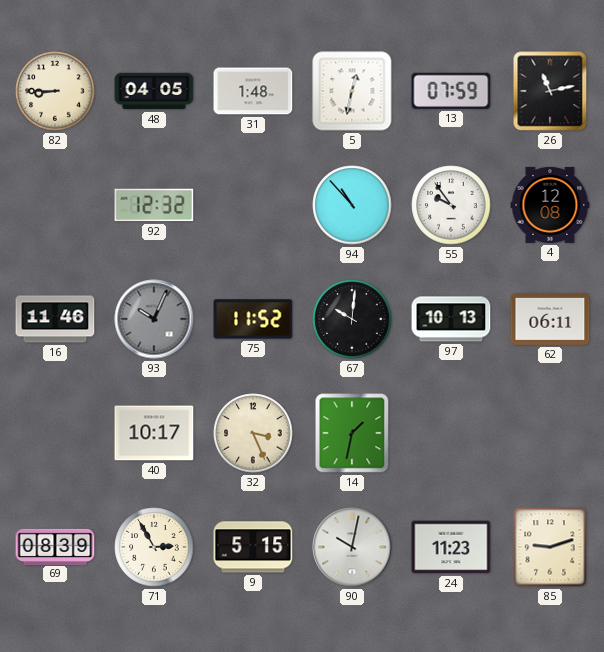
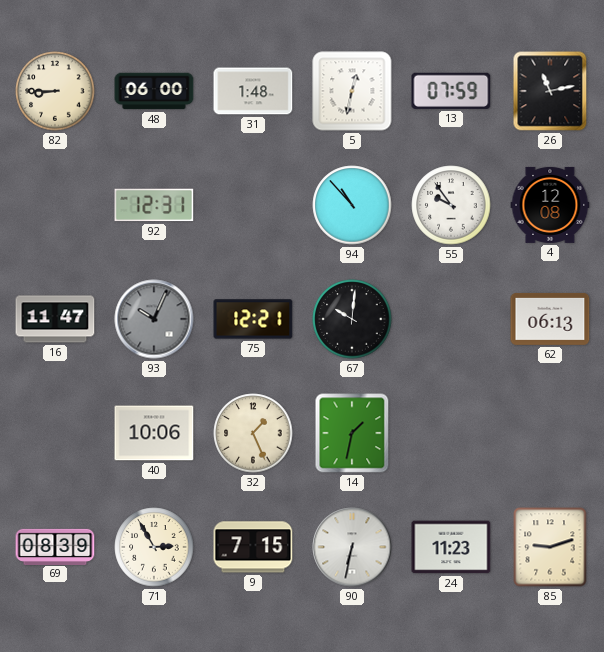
48: 04:05 -> 06:00 (154, 91)
92: 12:32 -> 12:31 (154, 205)
16: 11:46 -> 11:47 (55, 319)
75: 11:52 -> 12:21 (253, 319)
97: 10:13 -> none (451, 319)
62: 06:11 -> 06:13 (550, 319)
40: 10:17 -> 10:06 (154, 433)
32: 3:26 -> 1:26 (253, 433)
9: 5:15 -> 7:15 (253, 547)
90: 10:02 -> 6:32 (352, 547)
